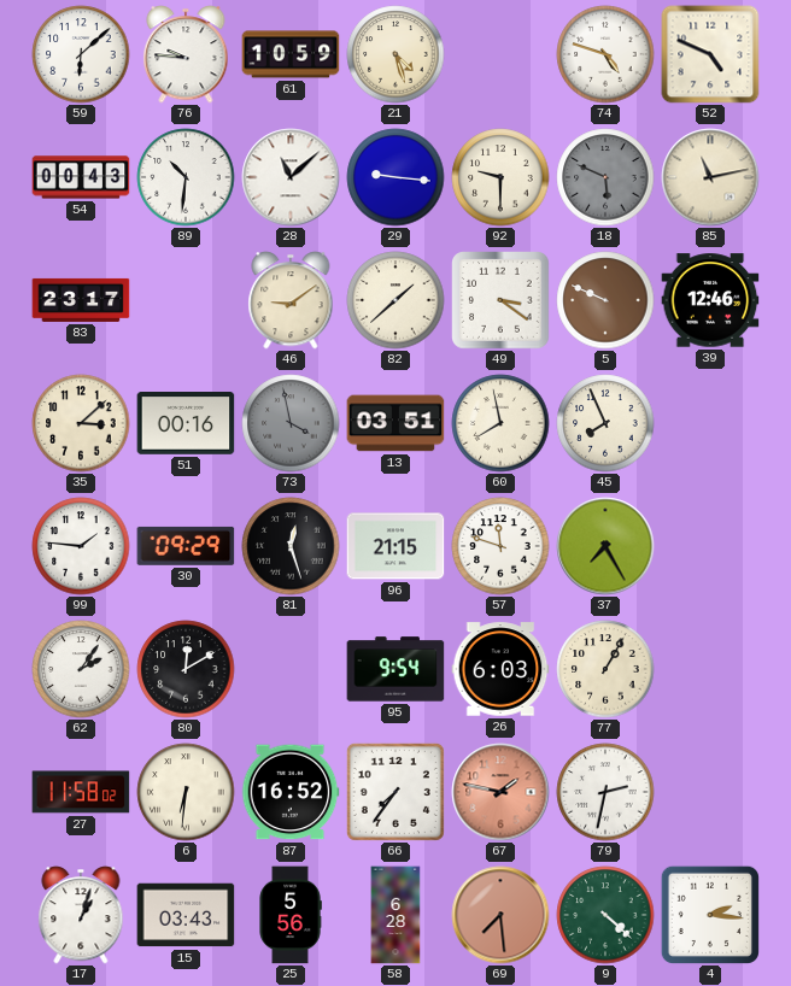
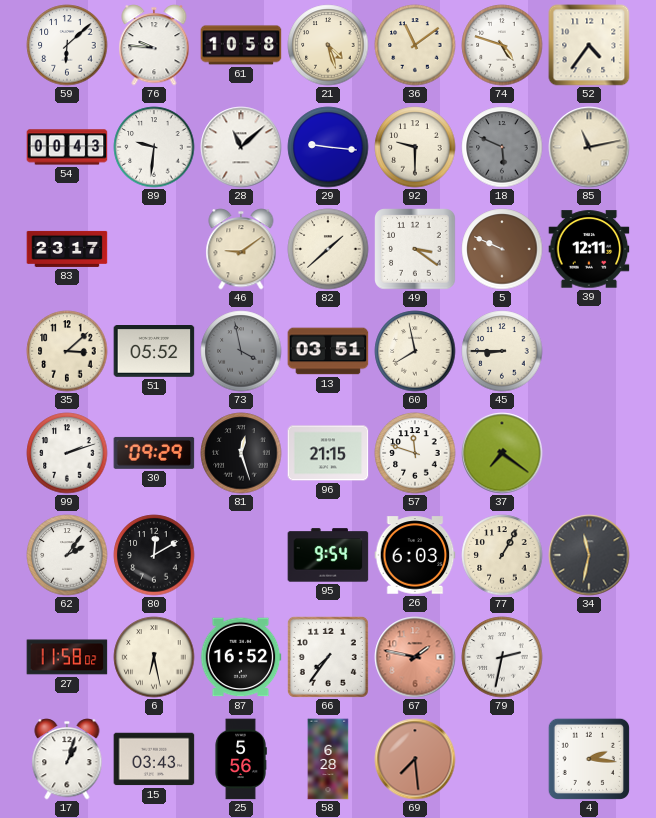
61: 10:59 -> 10:58 (241, 45)
36: none -> 11:09 (415, 45)
52: 4:49 -> 4:36 (589, 45)
89: 10:31 -> 9:31 (154, 147)
39: 12:46 -> 12:11 (589, 249)
51: 00:16 -> 05:52 (154, 351)
45: 7:56 -> 8:45 (502, 351)
99: 1:46 -> 2:12 (67, 453)
37: 7:25 -> 7:21 (502, 453)
34: none -> 11:32 (589, 555)
6: 6:31 -> 6:28 (154, 657)
9: 4:22 -> none (605, 915)
